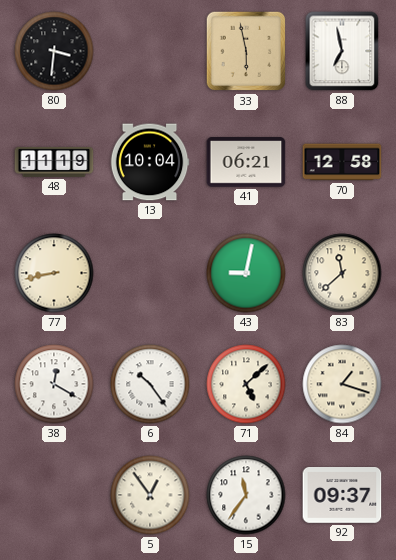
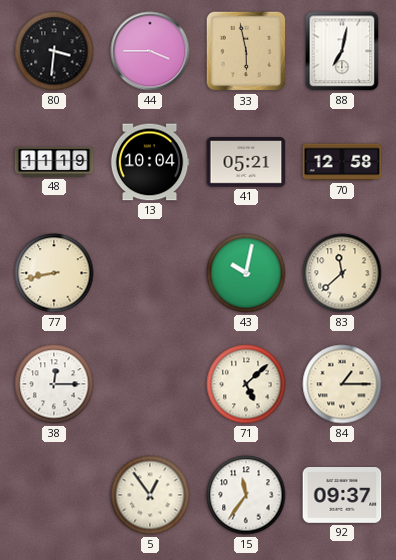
44: none -> 3:45 (150, 51)
88: 6:58 -> 7:02 (342, 51)
41: 06:21 -> 05:21 (246, 162)
43: 9:02 -> 10:02 (246, 273)
38: 12:20 -> 12:15 (54, 384)
6: 10:24 -> none (150, 384)
84: 1:18 -> 1:15 (342, 384)
